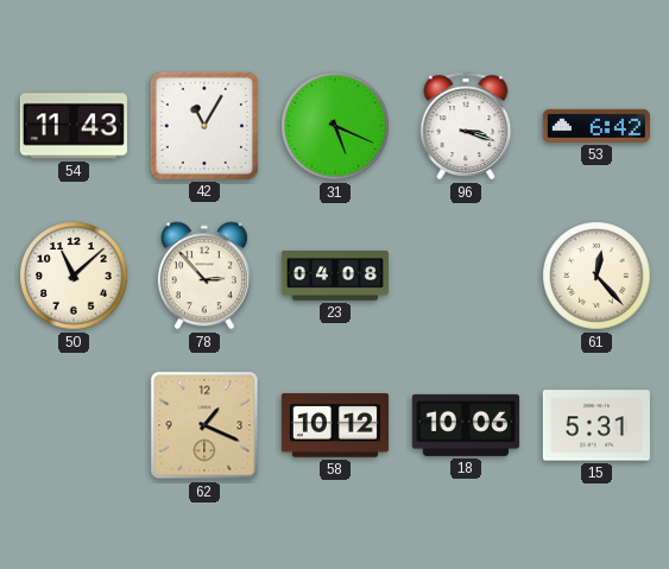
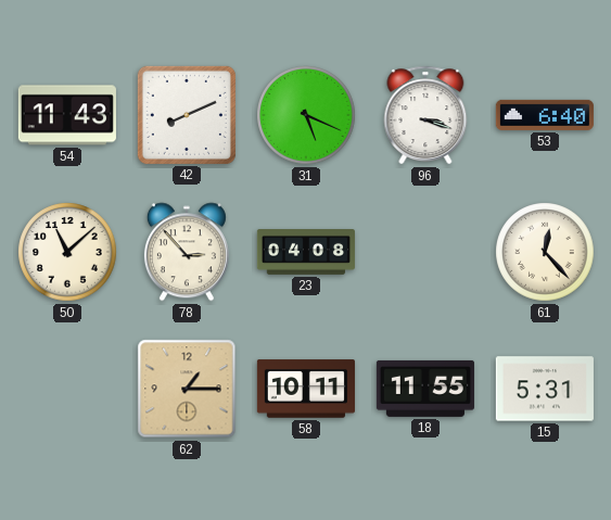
42: 11:05 -> 8:11 (187, 115)
53: 6:42 -> 6:40 (545, 115)
62: 1:19 -> 1:15 (187, 389)
58: 10:12 -> 10:11 (306, 389)
18: 10:06 -> 11:55 (425, 389)
